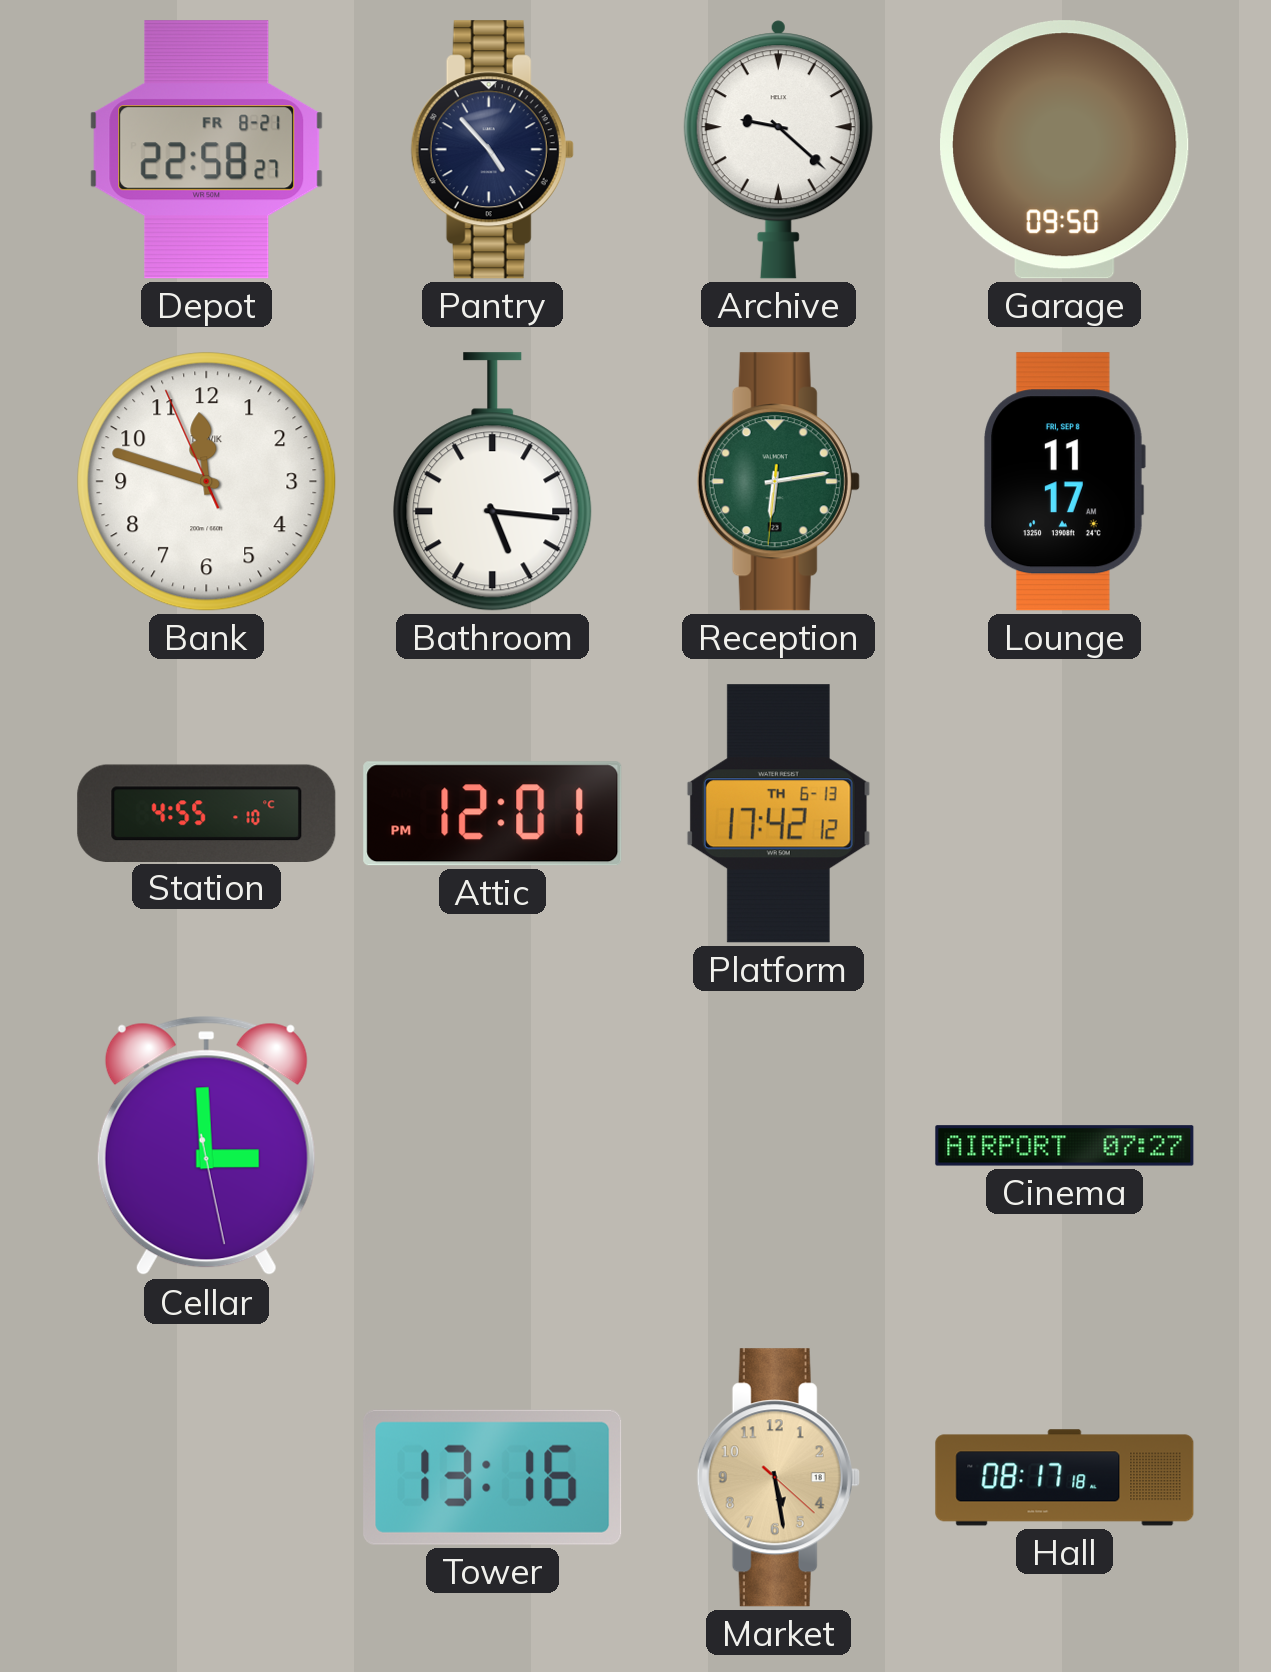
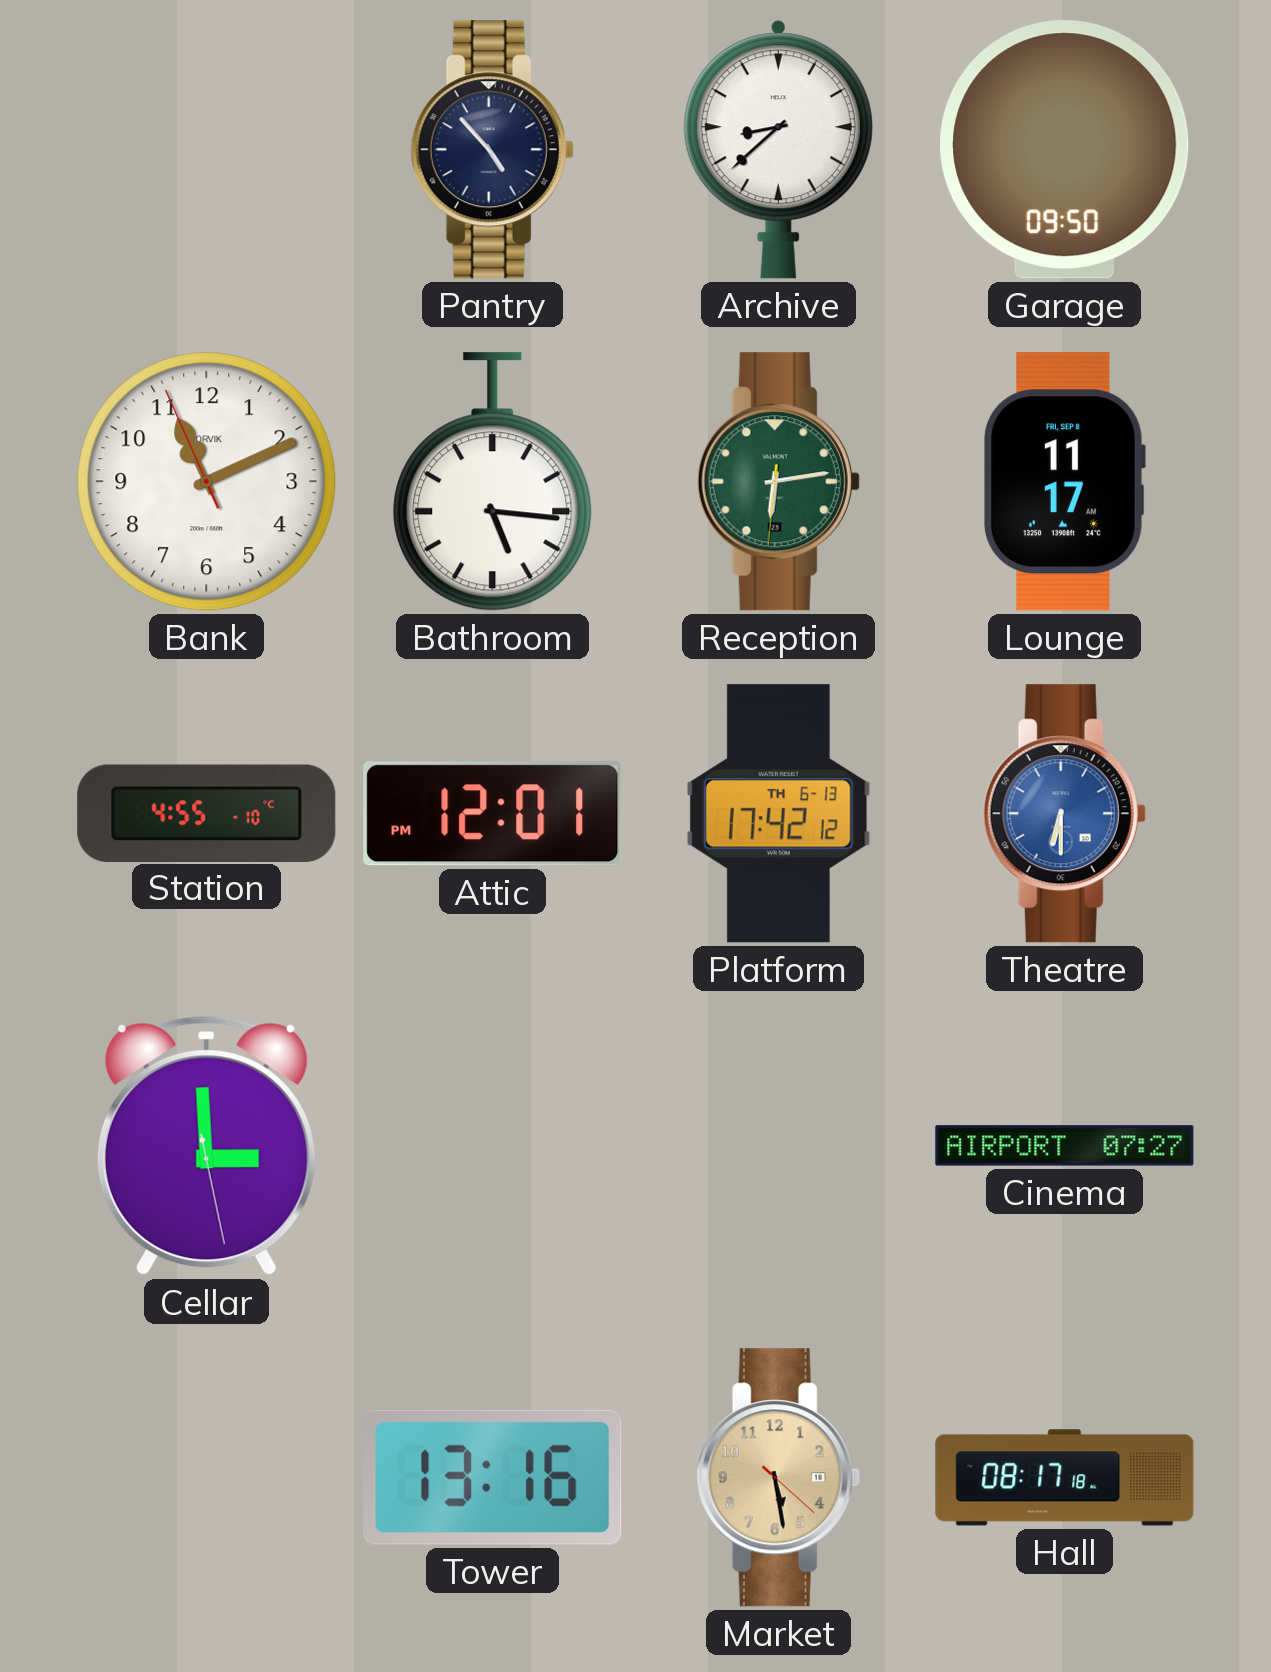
Depot: 22:58 -> none (207, 150)
Archive: 9:22 -> 8:38 (778, 150)
Bank: 11:47 -> 11:10 (207, 482)
Theatre: none -> 6:30 (1064, 814)
